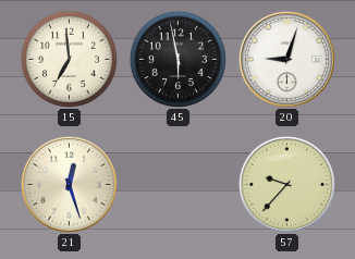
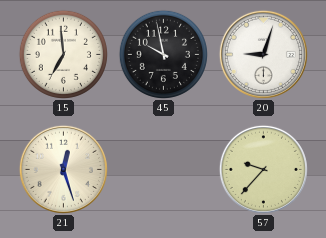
45: 5:58 -> 9:58 (163, 54)
